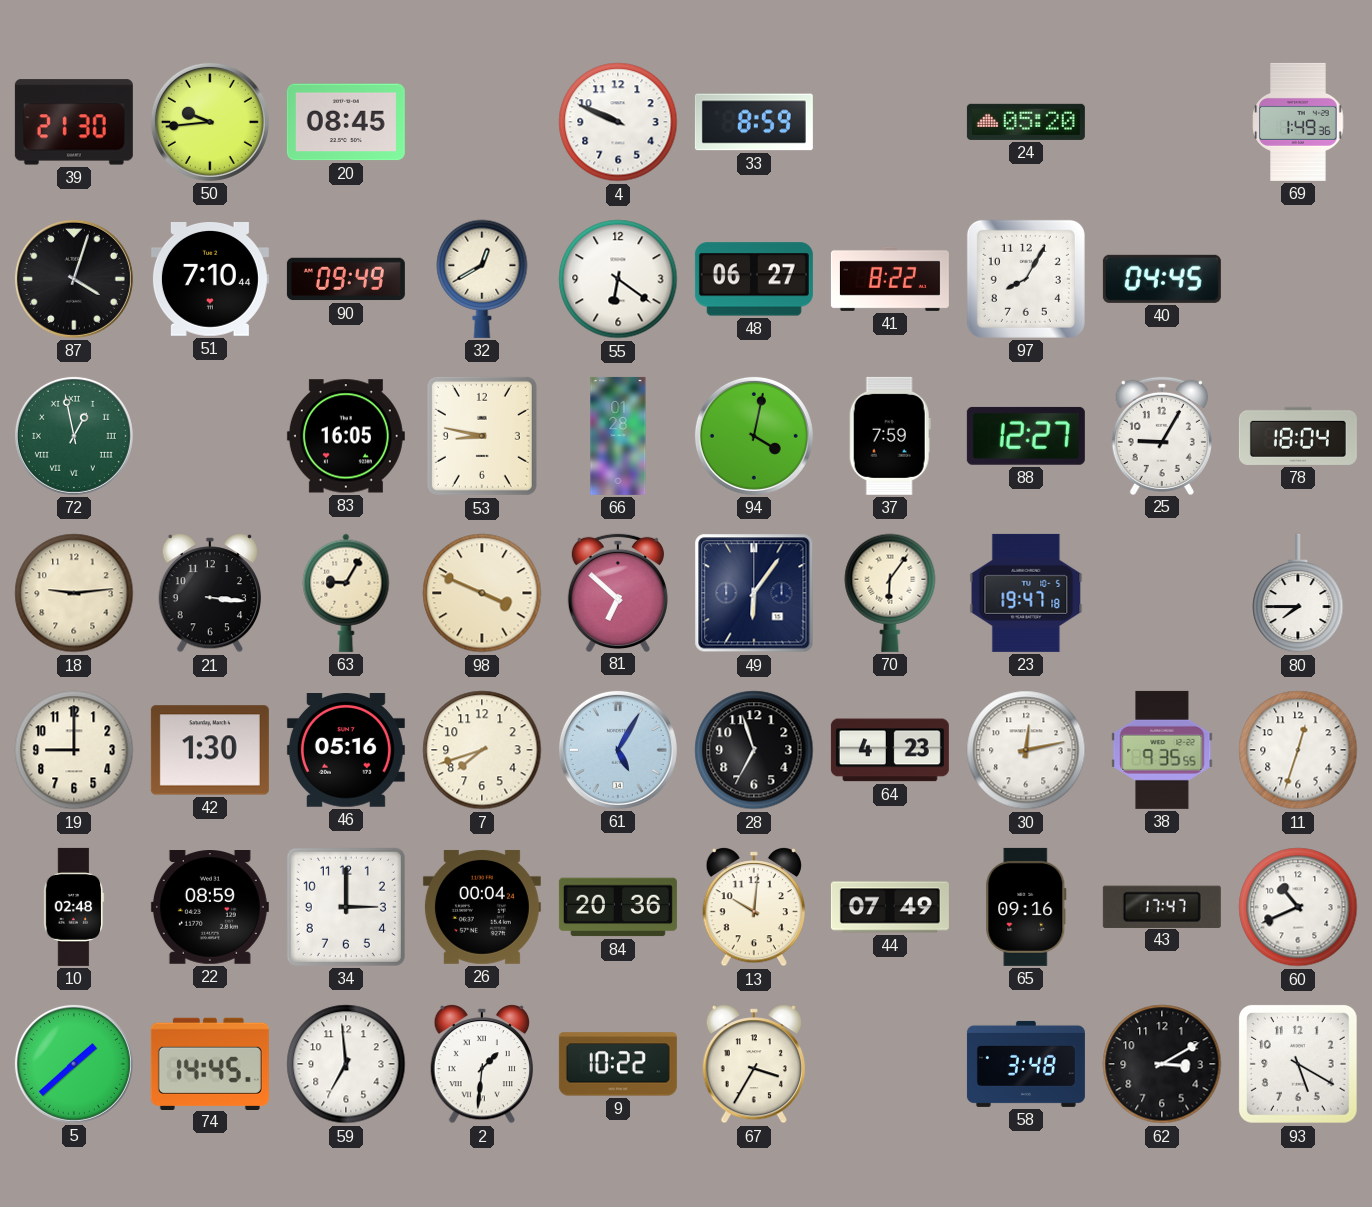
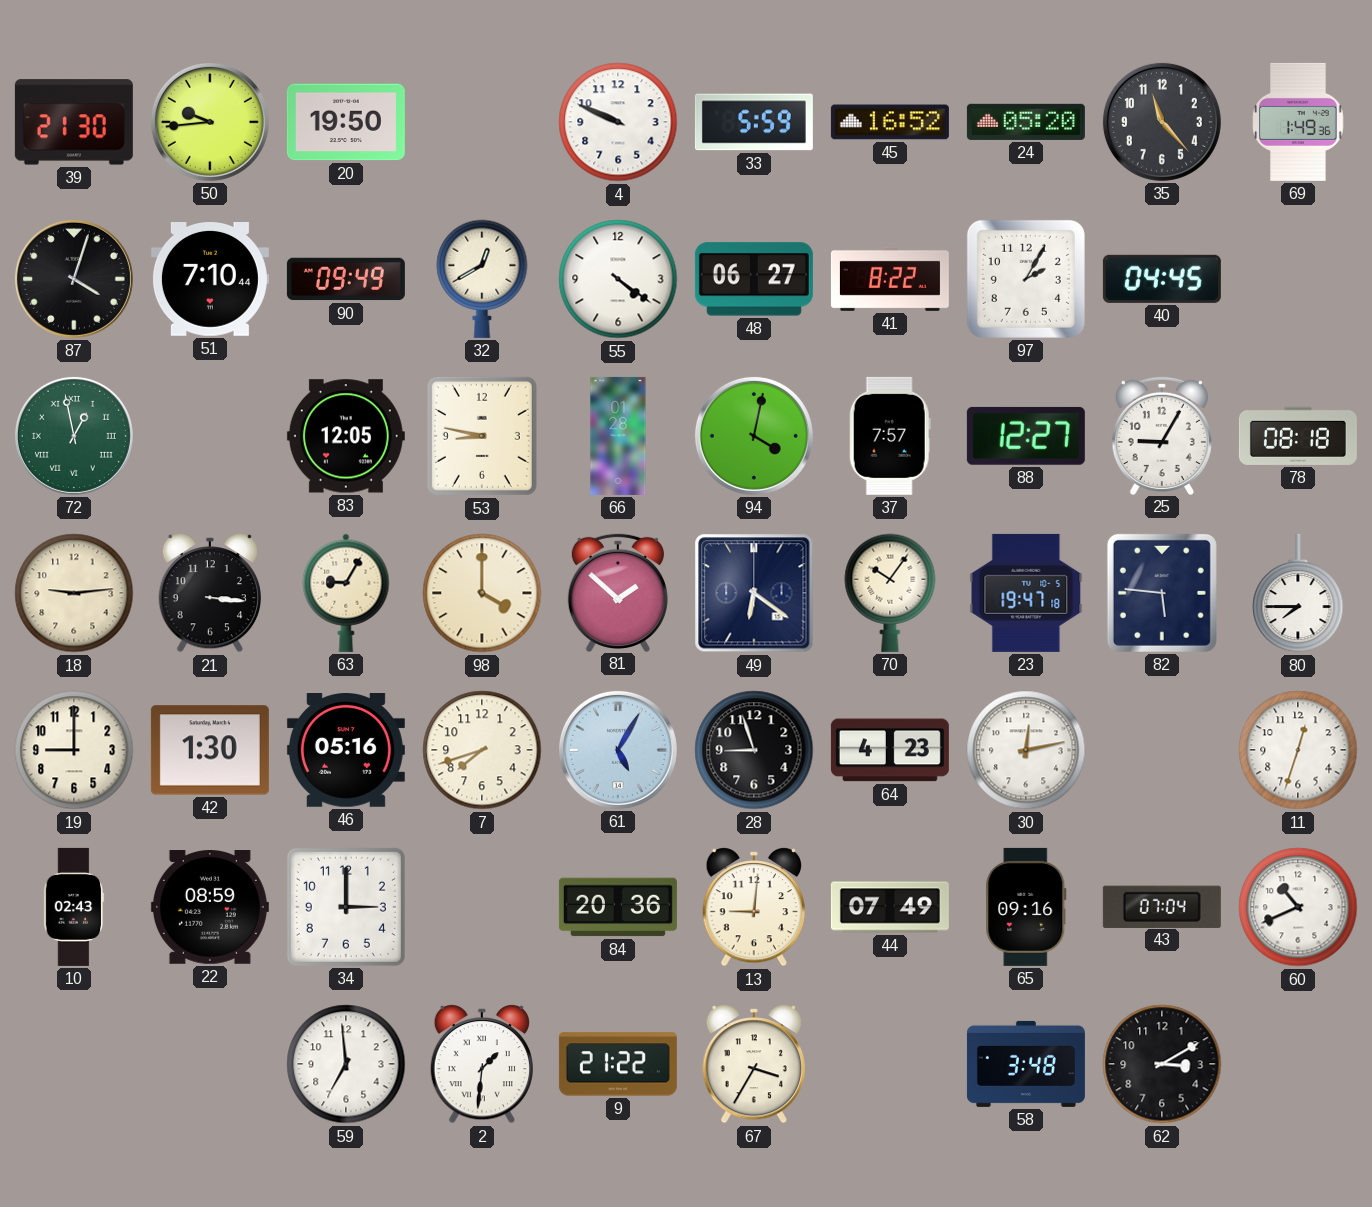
20: 08:45 -> 19:50 (346, 122)
33: 8:59 -> 5:59 (754, 122)
45: none -> 16:52 (890, 122)
35: none -> 11:23 (1162, 122)
55: 6:21 -> 4:21 (618, 279)
97: 8:05 -> 2:05 (1026, 279)
83: 16:05 -> 12:05 (346, 436)
37: 7:59 -> 7:57 (890, 436)
78: 18:04 -> 08:18 (1298, 436)
98: 3:49 -> 4:00 (482, 593)
81: 6:52 -> 1:52 (618, 592)
49: 6:06 -> 6:21 (754, 593)
70: 6:06 -> 10:06 (890, 593)
82: none -> 5:46 (1162, 593)
28: 6:57 -> 8:57 (754, 750)
38: 9:35 -> none (1162, 750)
10: 02:48 -> 02:43 (74, 907)
26: 00:04 -> none (482, 907)
13: 10:01 -> 9:01 (753, 908)
43: 17:47 -> 07:04 (1162, 906)
5: 1:38 -> none (74, 1064)
74: 14:45 -> none (210, 1063)
9: 10:22 -> 21:22 (618, 1064)
93: 5:20 -> none (1299, 1065)
